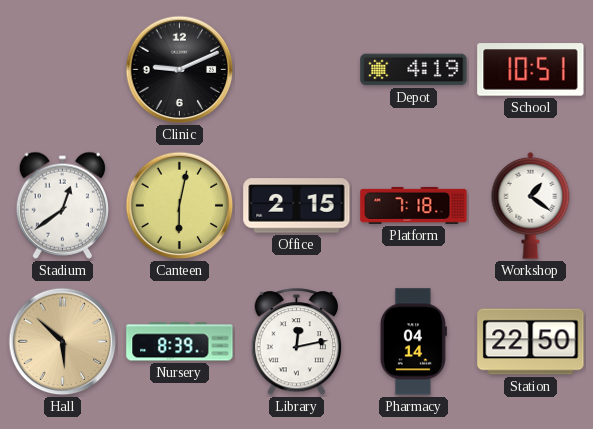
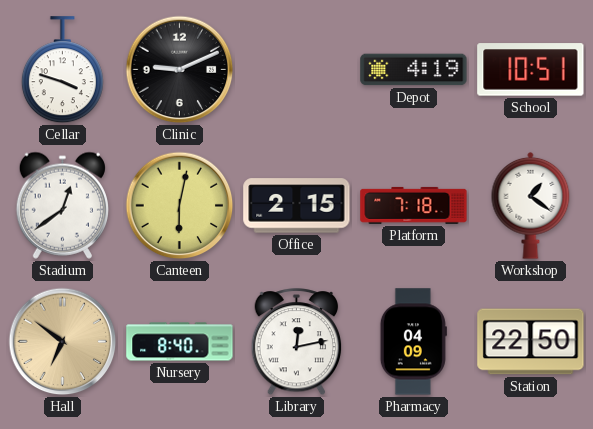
Cellar: none -> 3:48 (62, 70)
Hall: 5:52 -> 6:51 (63, 342)
Nursery: 8:39 -> 8:40 (180, 342)
Pharmacy: 04:14 -> 04:09 (413, 342)
